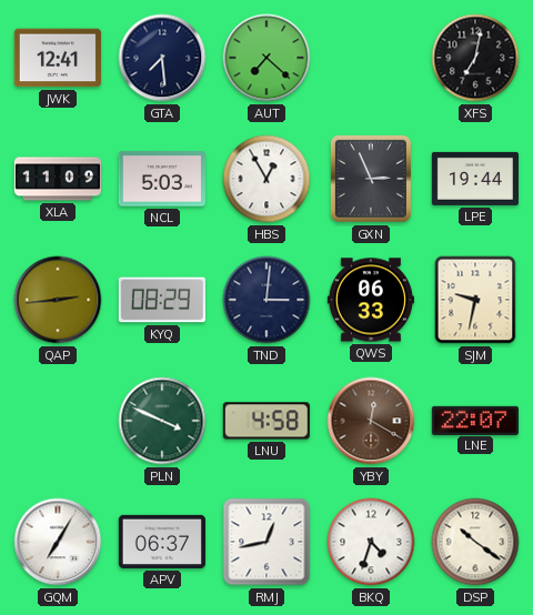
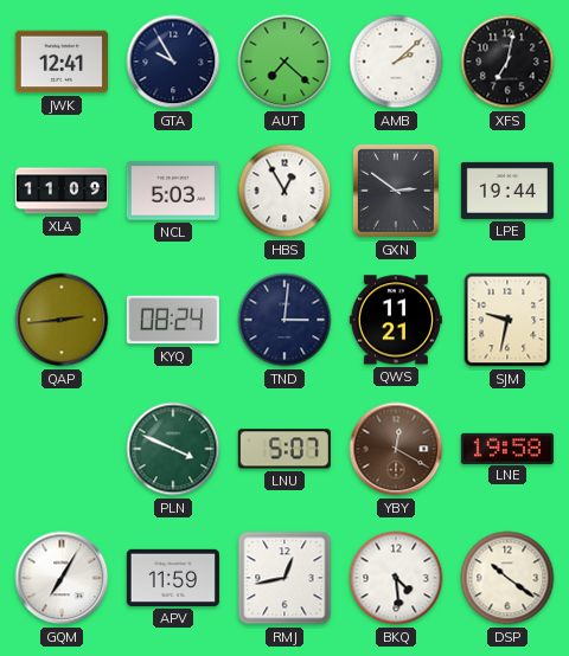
GTA: 7:29 -> 9:55 (173, 62)
AMB: none -> 2:08 (396, 62)
GXN: 2:56 -> 2:51 (396, 191)
KYQ: 08:29 -> 08:24 (173, 320)
QWS: 06:33 -> 11:21 (396, 320)
LNU: 4:58 -> 5:07 (284, 449)
LNE: 22:07 -> 19:58 (507, 448)
APV: 06:37 -> 11:59 (173, 578)
BKQ: 4:33 -> 4:29 (396, 578)
